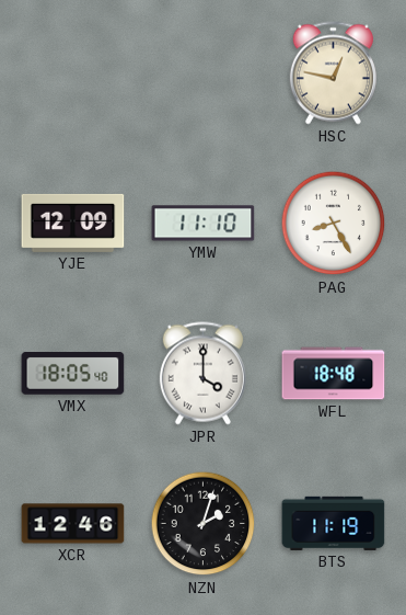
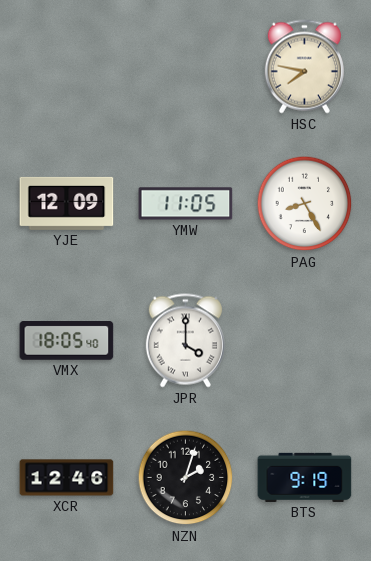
HSC: 12:47 -> 7:47 (304, 67)
YMW: 11:10 -> 11:05 (186, 204)
WFL: 18:48 -> none (334, 374)
BTS: 11:19 -> 9:19 (305, 477)
